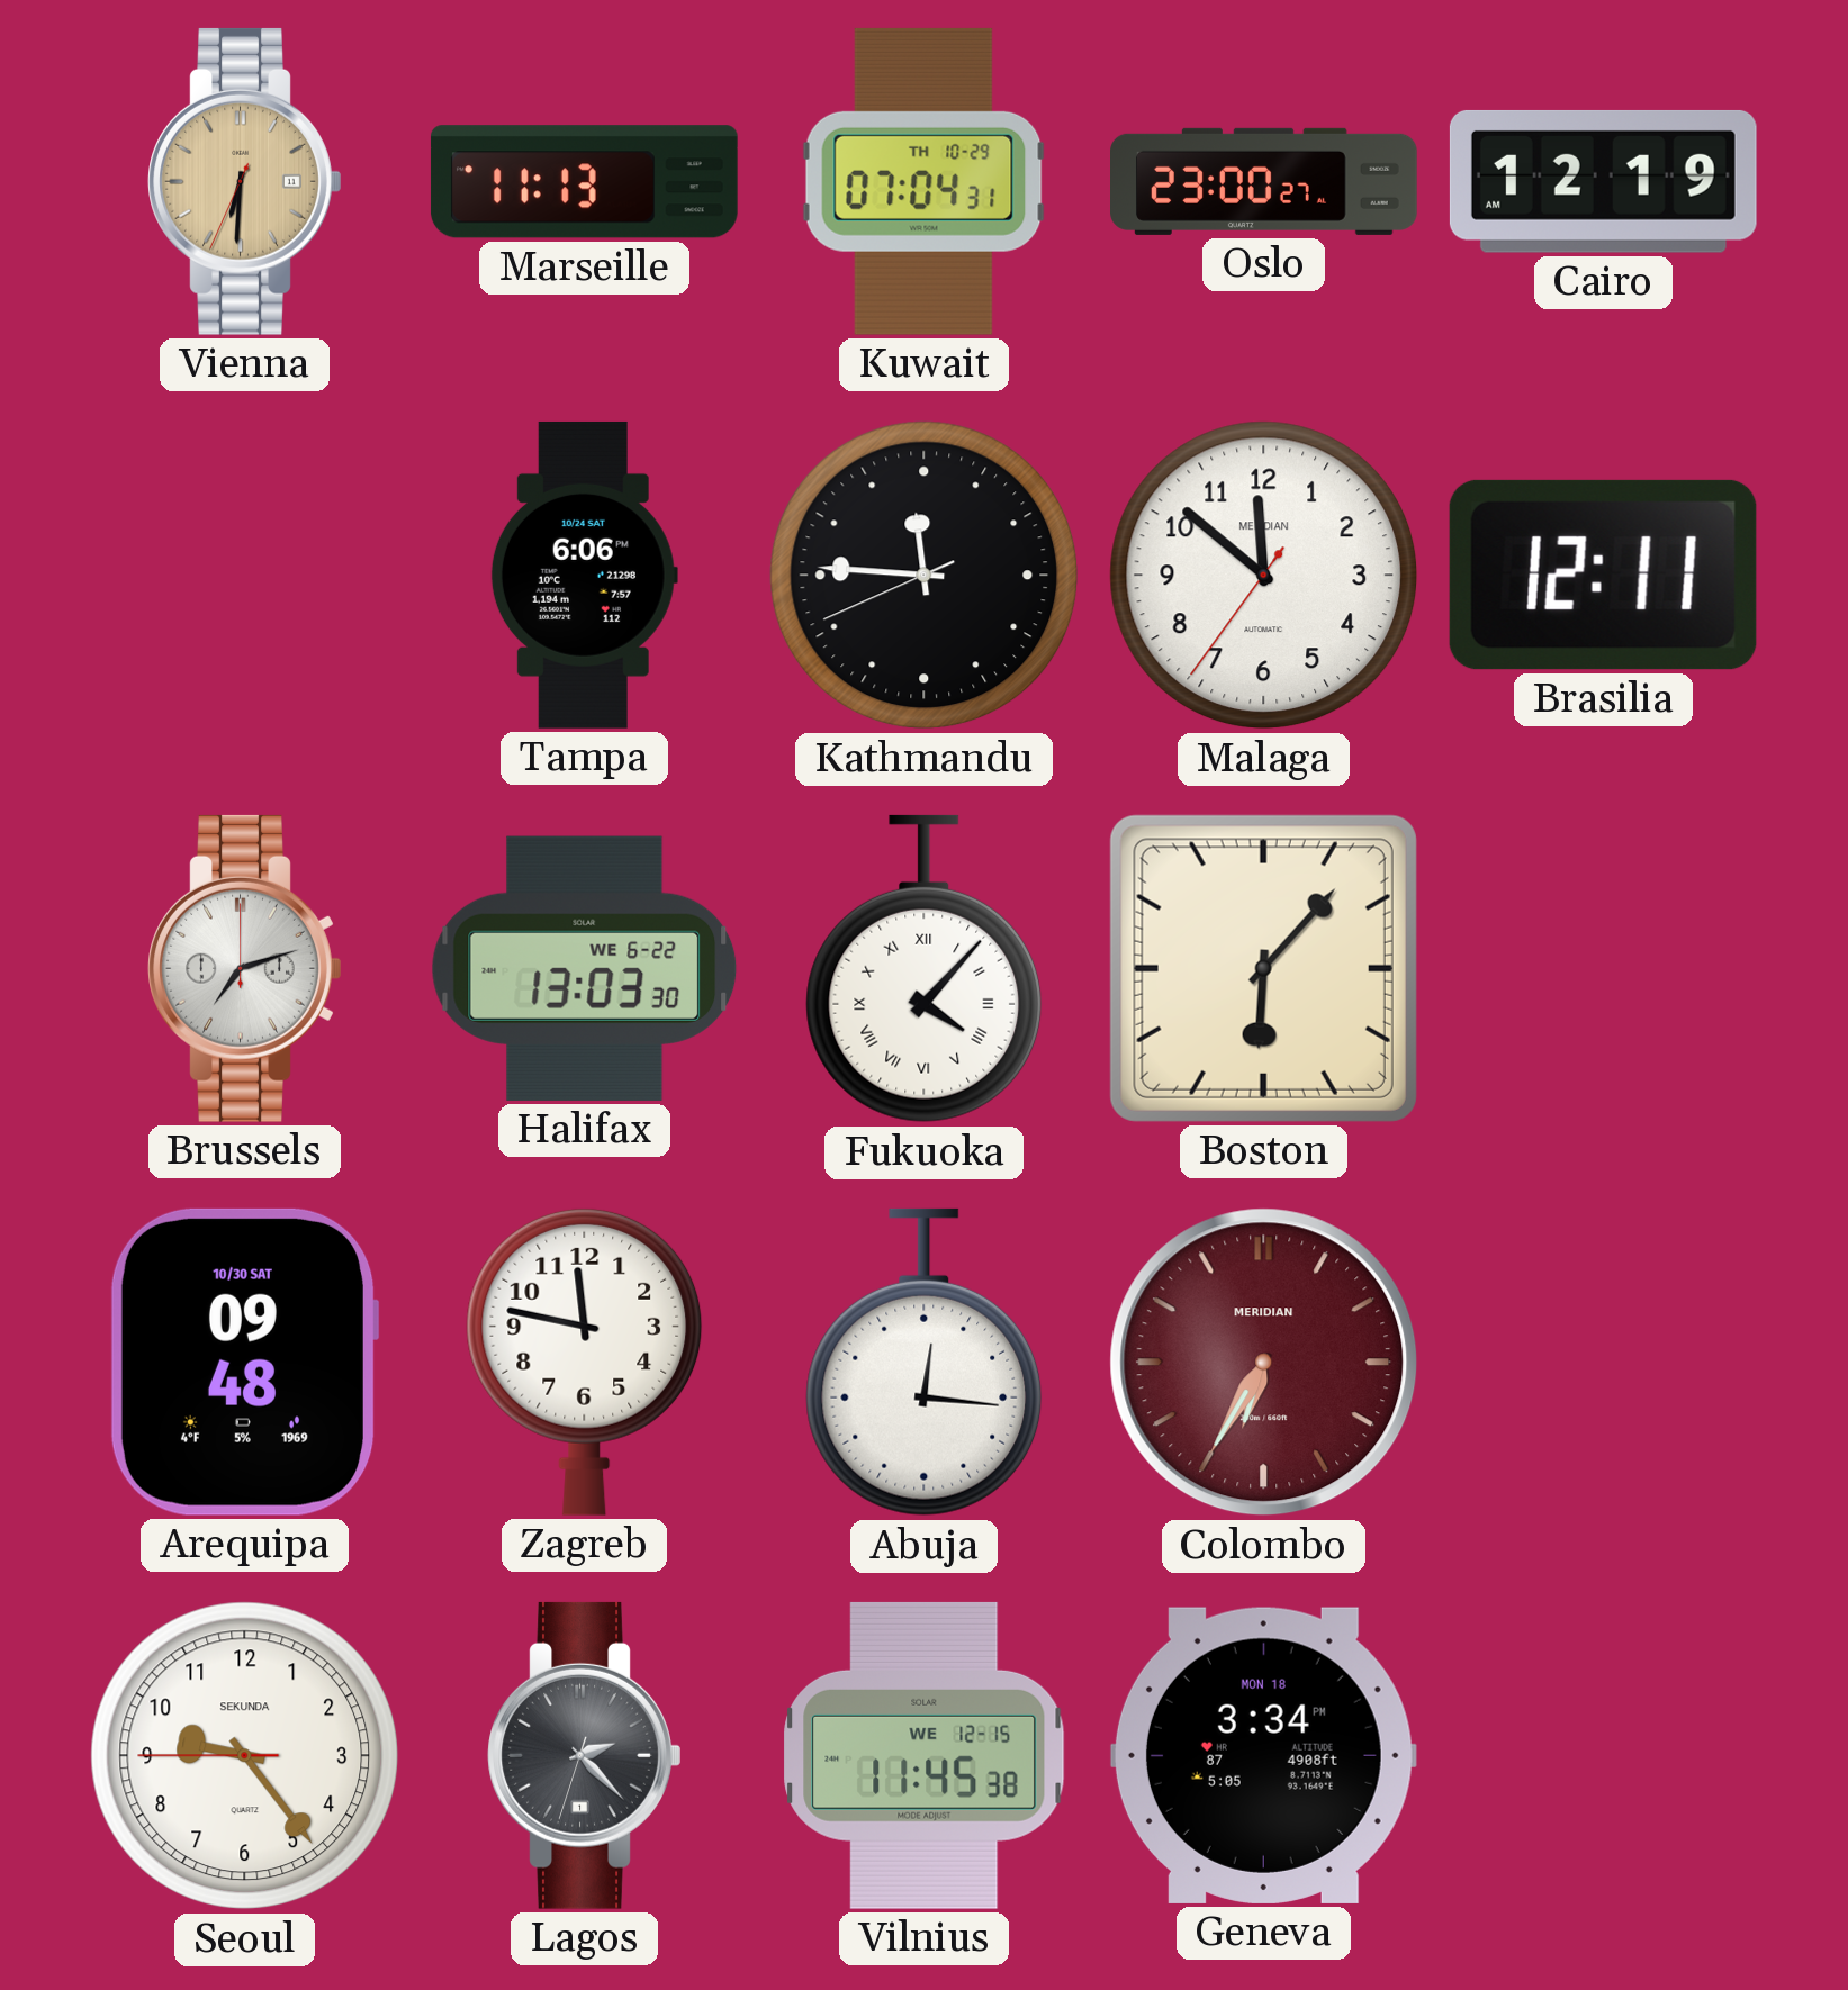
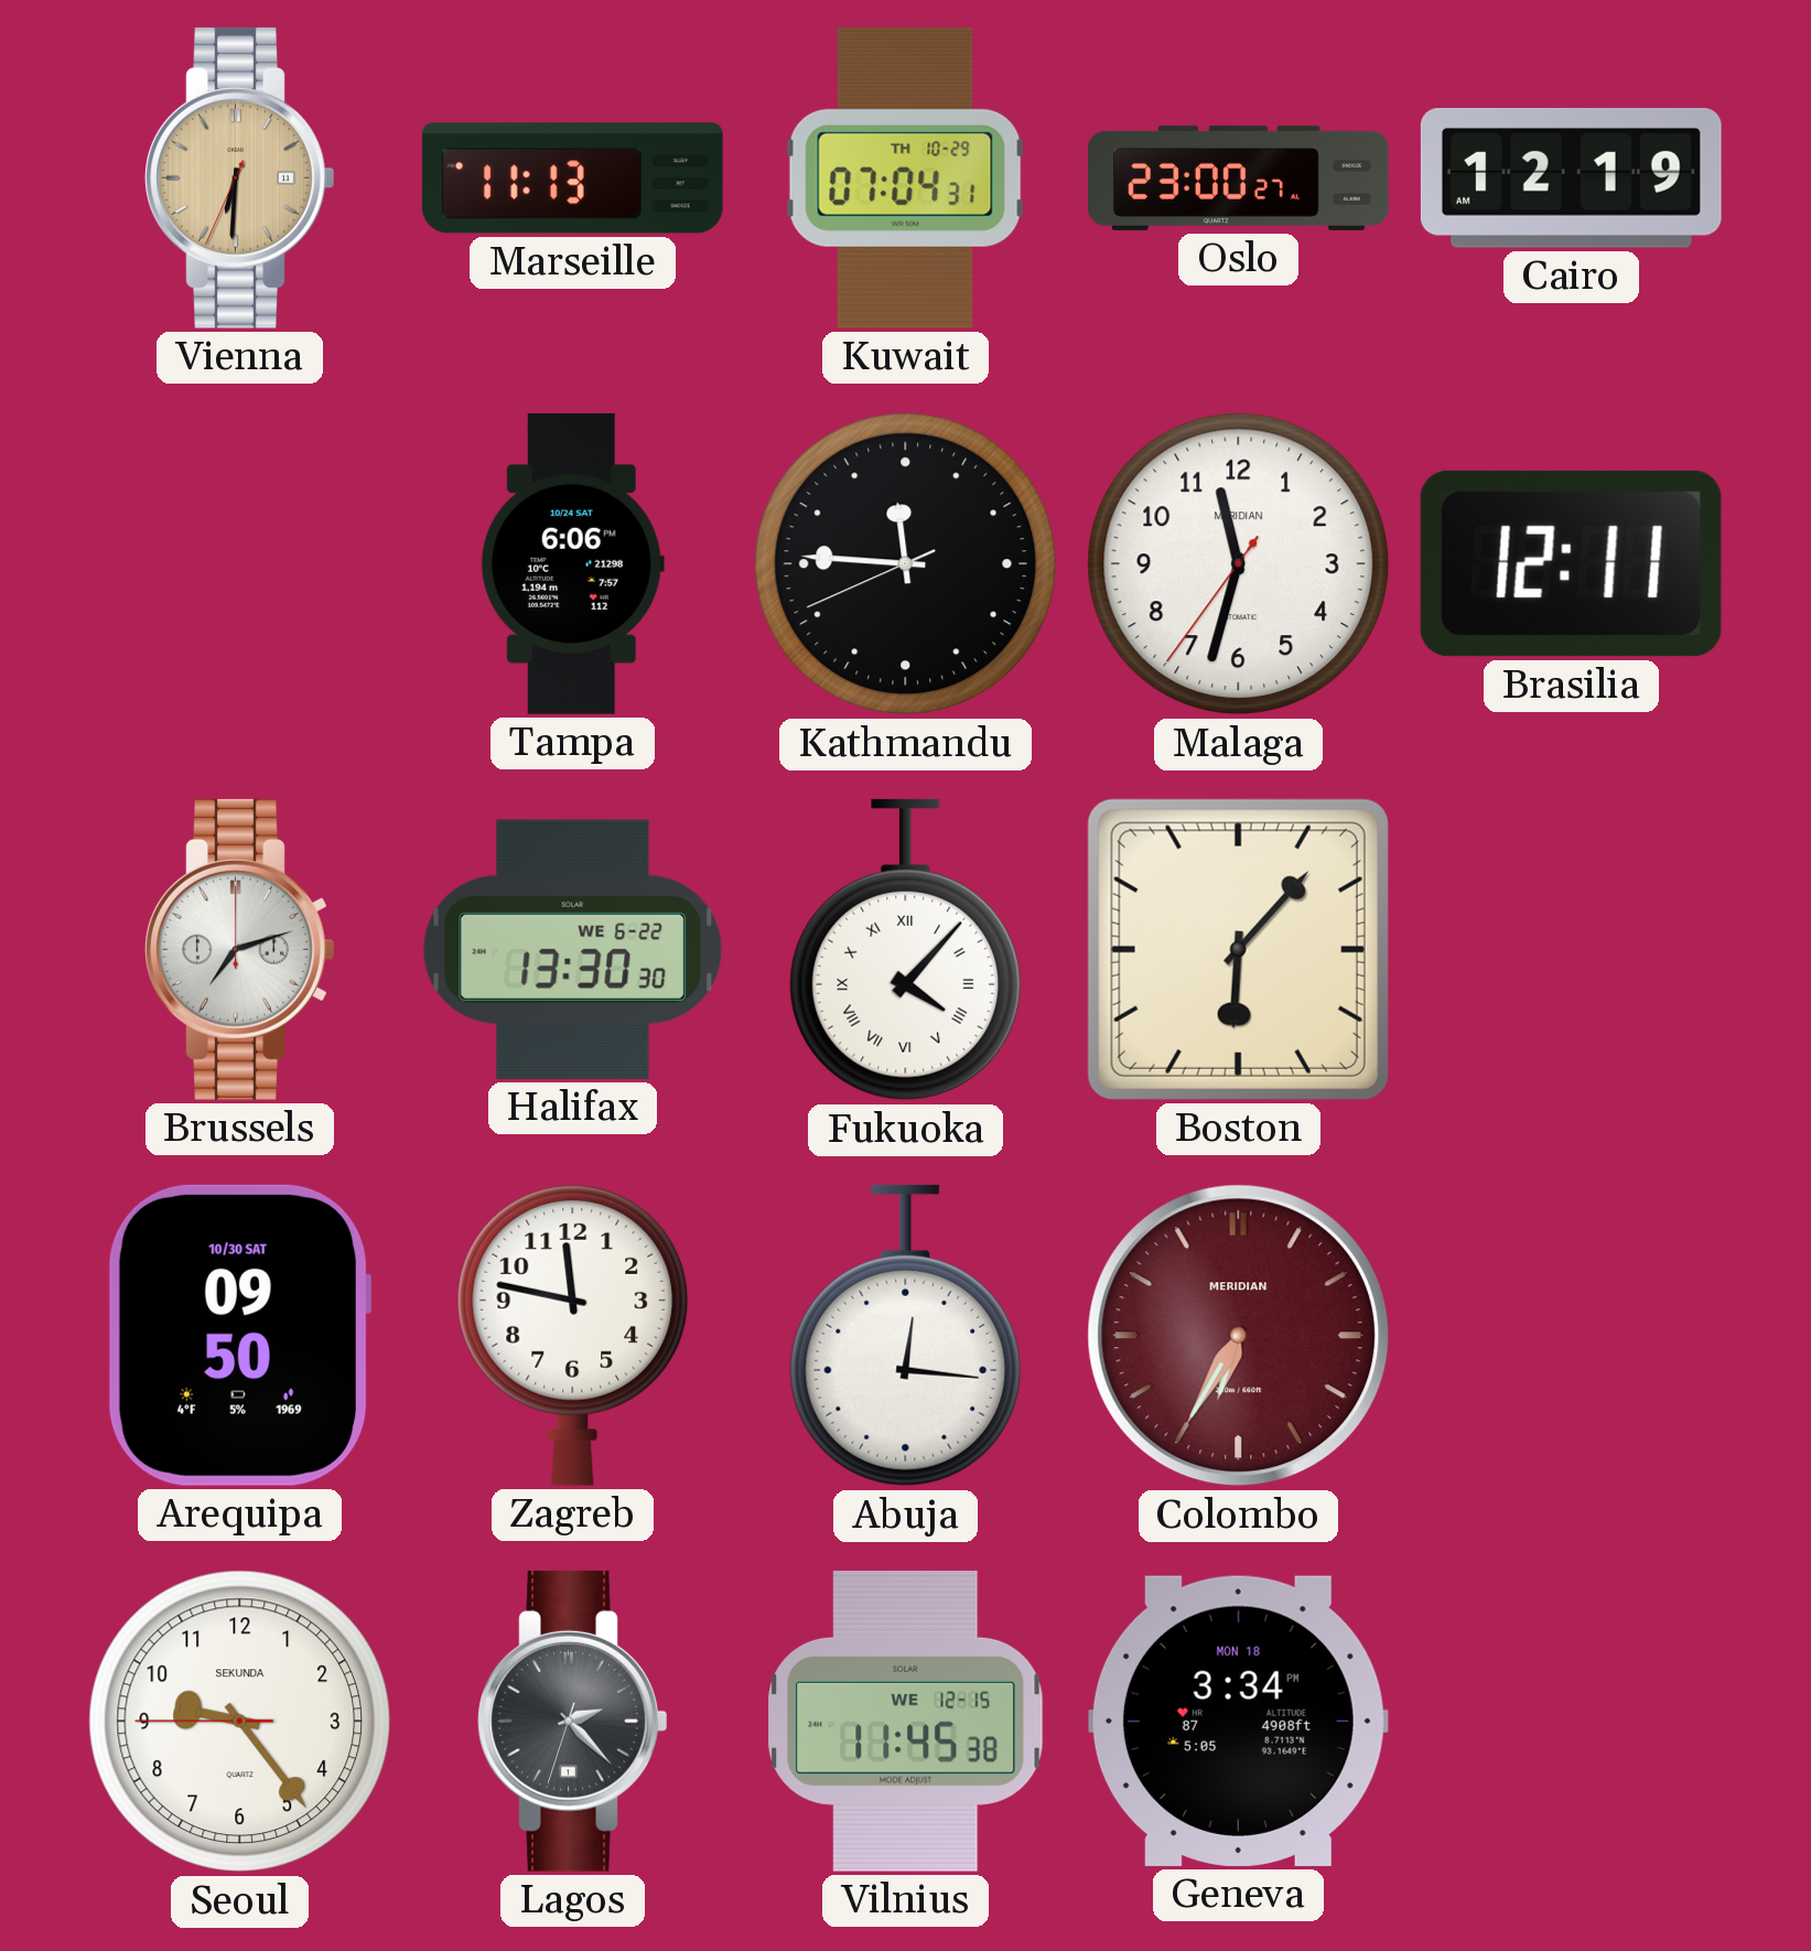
Malaga: 11:51 -> 11:32 (1239, 564)
Halifax: 13:03 -> 13:30 (573, 949)
Arequipa: 09:48 -> 09:50 (239, 1335)
